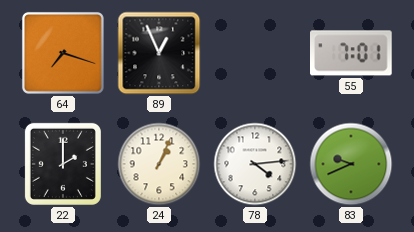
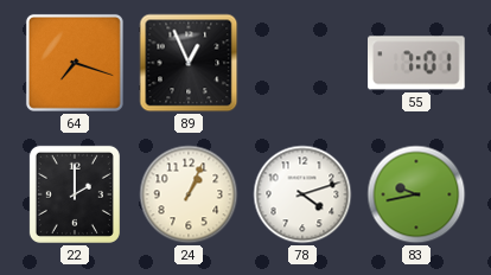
78: 4:14 -> 4:12 (302, 194)
83: 9:41 -> 9:43 (416, 194)
